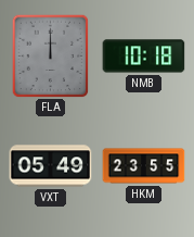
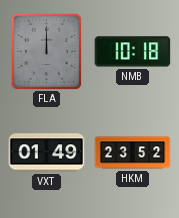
VXT: 05:49 -> 01:49 (47, 153)
HKM: 23:55 -> 23:52 (133, 153)
